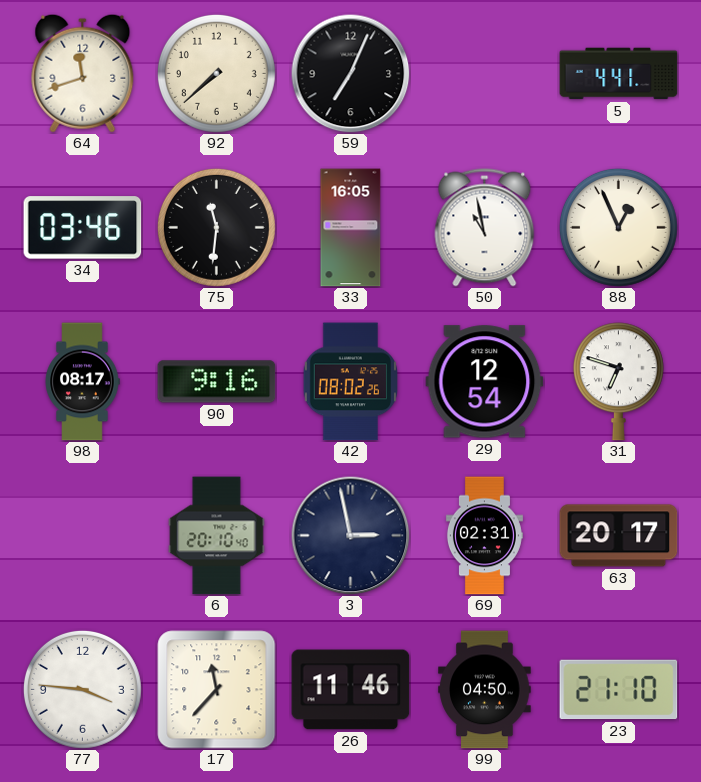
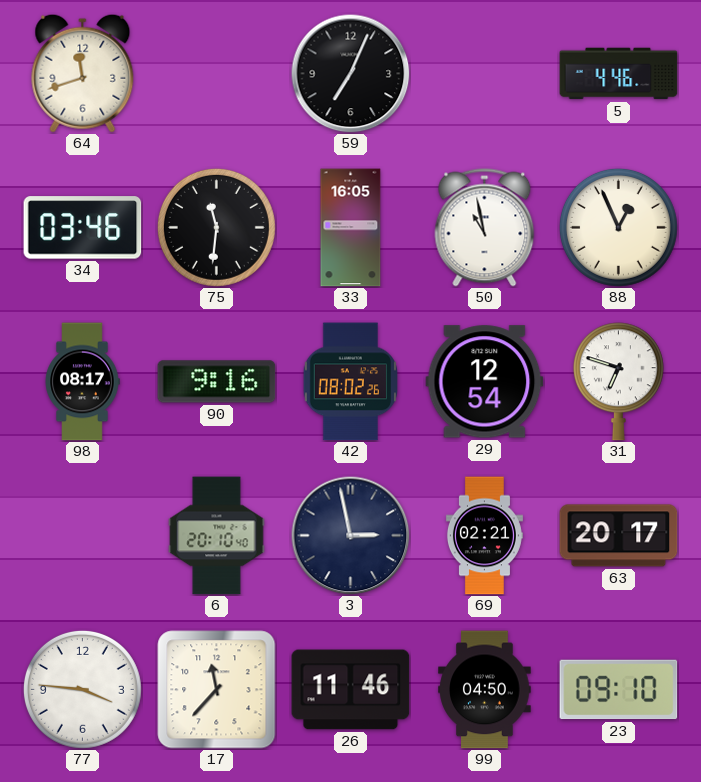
92: 7:38 -> none (216, 73)
5: 4:41 -> 4:46 (619, 74)
69: 02:31 -> 02:21 (484, 536)
23: 21:10 -> 09:10 (619, 690)
